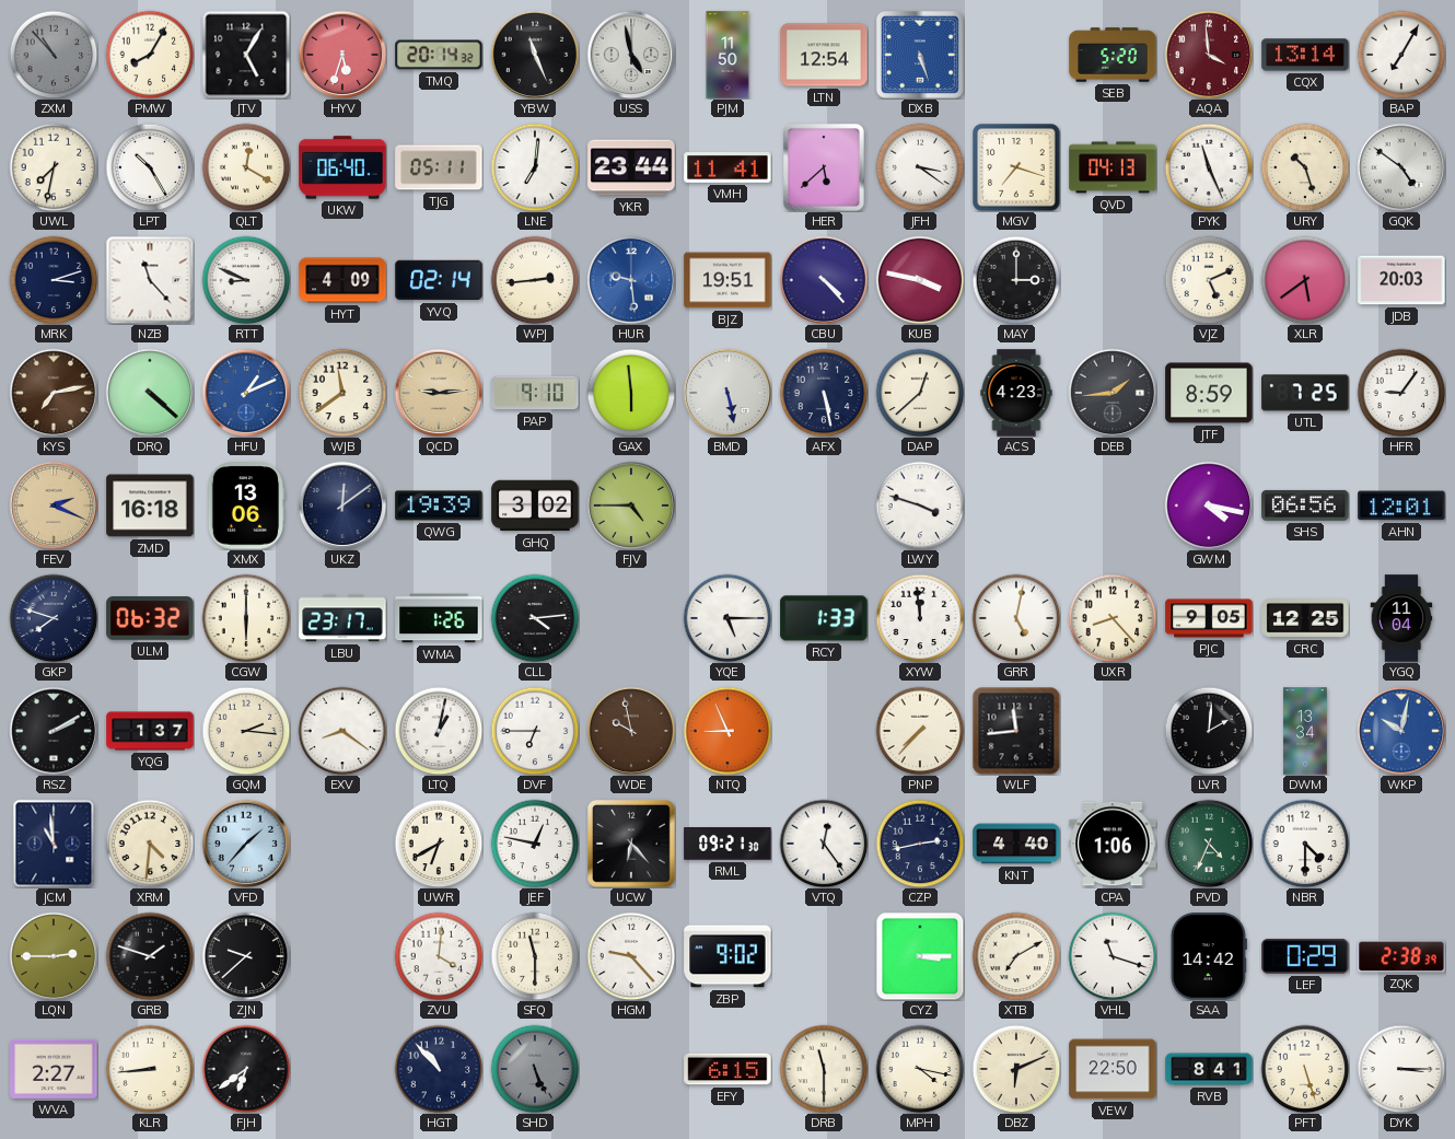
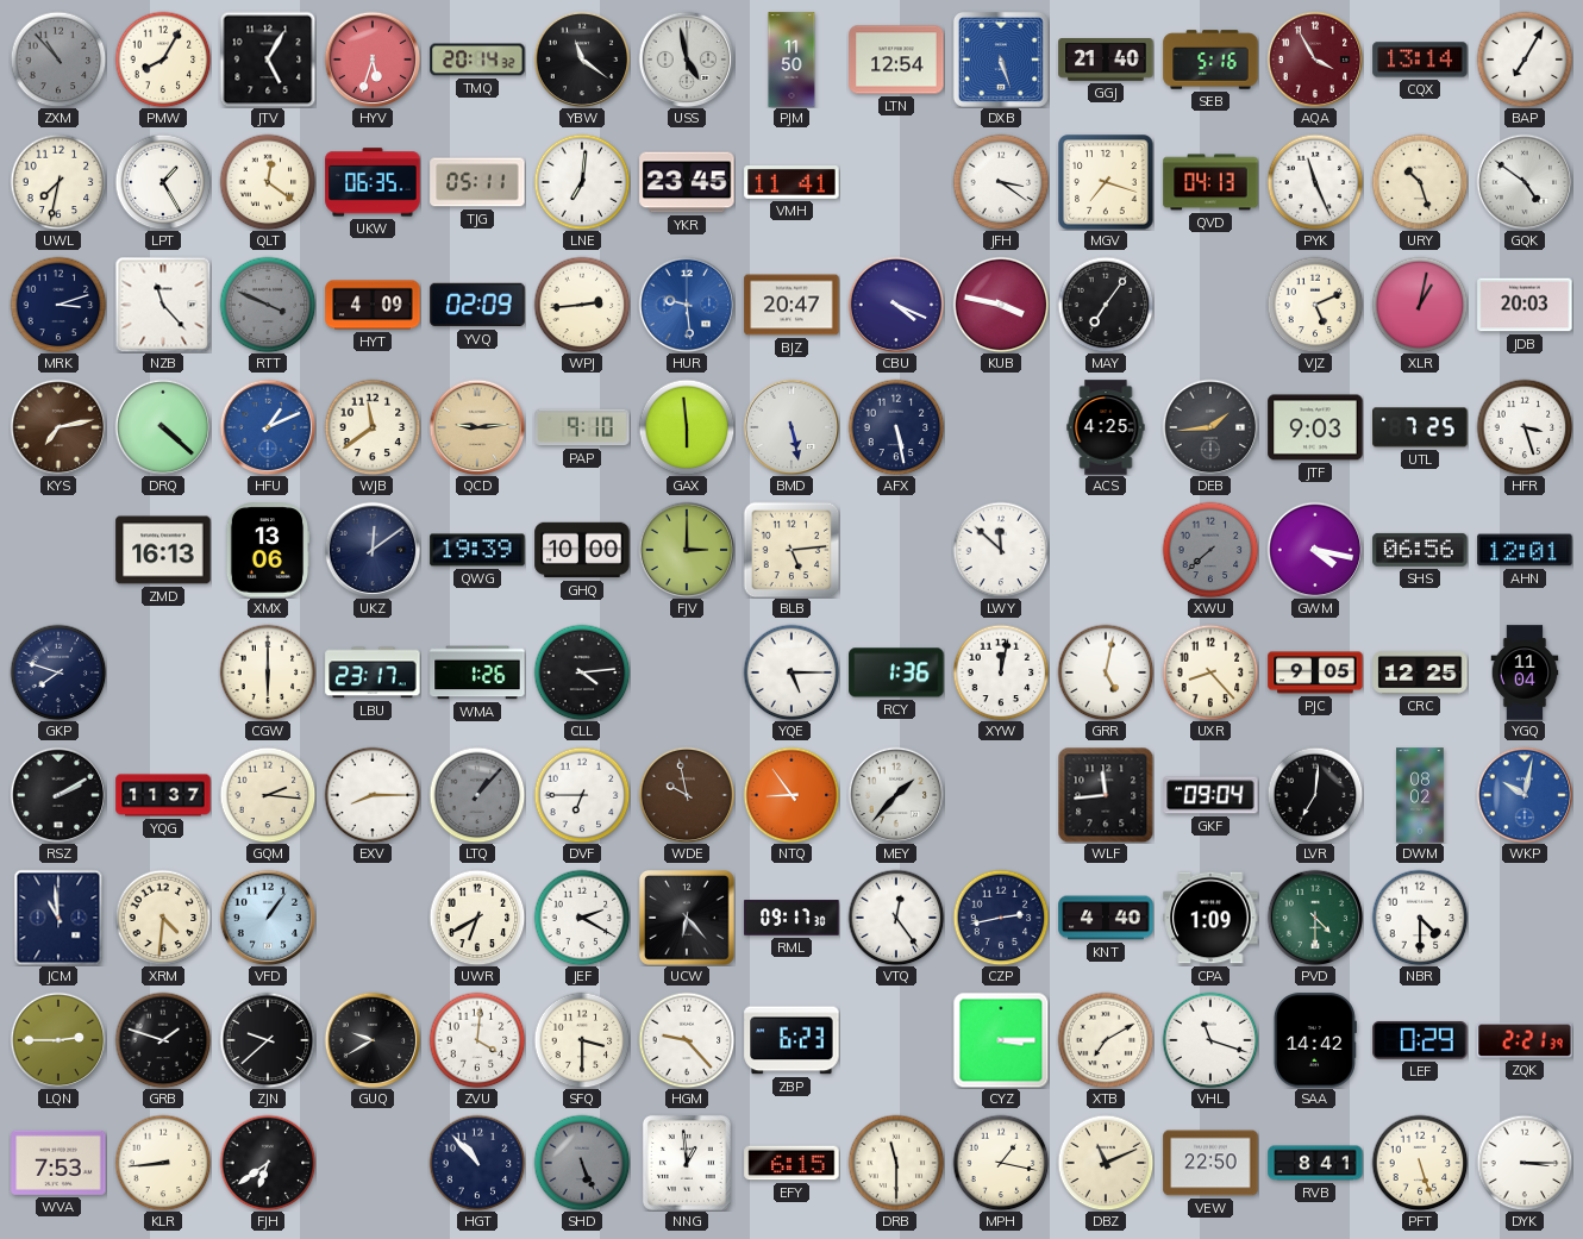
YBW: 11:26 -> 11:21 (582, 60)
GGJ: none -> 21:40 (1106, 61)
SEB: 5:20 -> 5:16 (1210, 60)
AQA: 3:59 -> 3:55 (1315, 60)
LPT: 10:25 -> 1:25 (163, 182)
QLT: 12:20 -> 12:21 (268, 182)
UKW: 06:40 -> 06:35 (373, 182)
YKR: 23:44 -> 23:45 (687, 182)
HER: 5:38 -> none (824, 167)
RTT: 8:49 -> 3:49 (268, 305)
RTT dial: white -> grey (268, 305)
YVQ: 02:14 -> 02:09 (477, 305)
BJZ: 19:51 -> 20:47 (791, 305)
CBU: 4:23 -> 4:19 (896, 305)
MAY: 3:00 -> 7:06 (1106, 305)
XLR: 5:39 -> 1:02 (1420, 305)
DAP: 12:38 -> none (920, 393)
ACS: 4:23 -> 4:25 (1106, 427)
JTF: 8:59 -> 9:03 (1315, 427)
HFR: 9:06 -> 3:27 (1525, 427)
FEV: 2:19 -> none (54, 505)
ZMD: 16:18 -> 16:13 (163, 550)
GHQ: 3:02 -> 10:00 (582, 550)
FJV: 4:45 -> 3:00 (687, 550)
BLB: none -> 5:14 (791, 550)
LWY: 3:48 -> 11:52 (1001, 550)
XWU: none -> 7:38 (1210, 550)
ULM: 06:32 -> none (150, 619)
RCY: 1:33 -> 1:36 (896, 672)
XYW: 11:59 -> 12:02 (1001, 672)
YQG: 1:37 -> 11:37 (163, 795)
EXV: 8:21 -> 8:15 (373, 795)
LTQ: 1:02 -> 1:07 (477, 795)
LTQ dial: white -> grey (477, 795)
NTQ: 8:56 -> 8:54 (791, 795)
MEY: none -> 1:37 (896, 795)
PNP: 7:37 -> none (920, 731)
GKF: none -> 09:04 (1210, 795)
LVR: 2:01 -> 7:01 (1315, 795)
DWM: 13:34 -> 08:02 (1420, 795)
VFD: 1:37 -> 1:06 (268, 918)
JEF: 12:47 -> 2:20 (582, 918)
RML: 09:21 -> 09:17 (791, 918)
CPA: 1:06 -> 1:09 (1210, 918)
PVD: 4:34 -> 4:30 (1315, 918)
GUQ: none -> 9:40 (373, 1040)
SFQ: 11:30 -> 3:30 (582, 1040)
ZBP: 9:02 -> 6:23 (791, 1040)
ZQK: 2:38 -> 2:21 (1525, 1040)
WVA: 2:27 -> 7:53 (58, 1163)
NNG: none -> 12:59 (687, 1163)
MPH: 4:17 -> 1:17 (1001, 1163)
DBZ: 6:11 -> 11:11 (1106, 1163)
